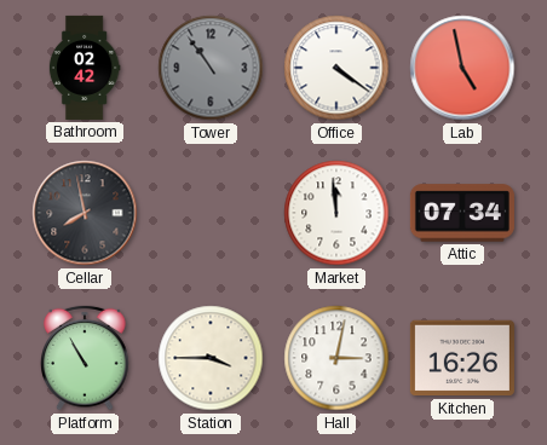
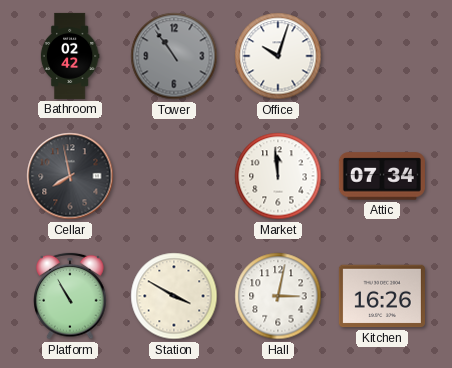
Office: 4:21 -> 10:03 (278, 56)
Lab: 4:58 -> none (462, 68)
Station: 3:45 -> 3:50 (174, 296)
